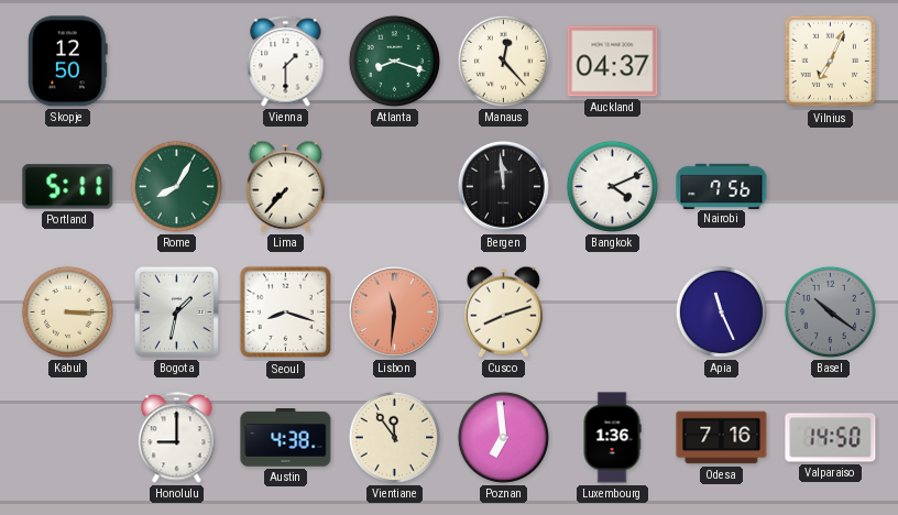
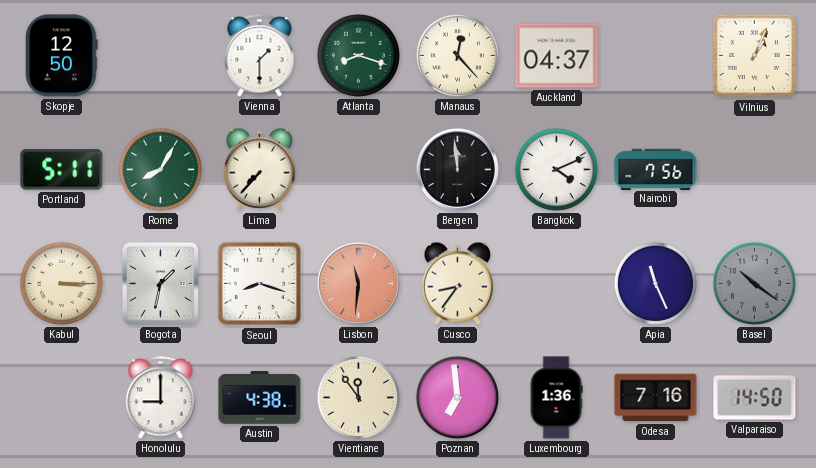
Vilnius: 7:04 -> 1:04 (755, 56)
Cusco: 8:12 -> 8:36 (458, 283)
